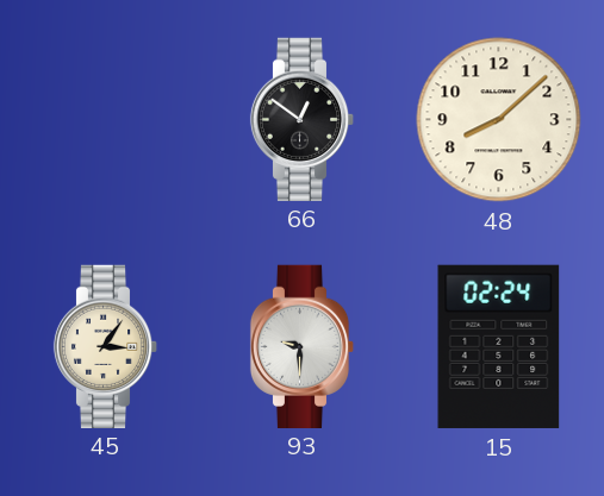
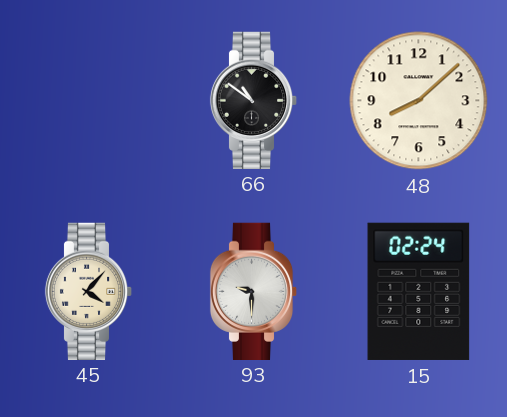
66: 12:51 -> 10:51 (254, 100)
45: 3:06 -> 4:07 (89, 291)
